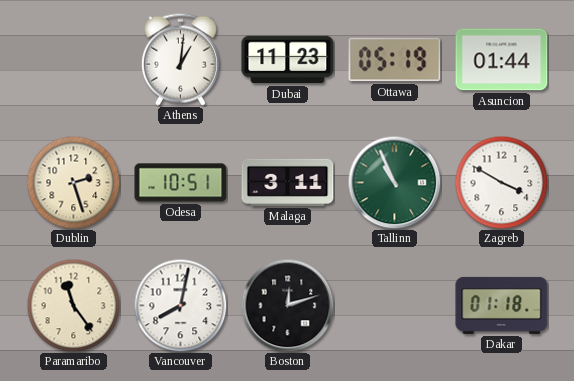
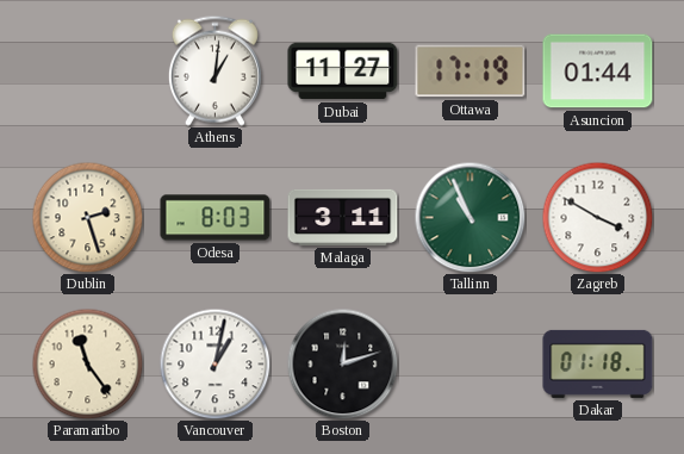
Dubai: 11:23 -> 11:27 (343, 71)
Ottawa: 05:19 -> 17:19 (471, 71)
Odesa: 10:51 -> 8:03 (216, 218)
Vancouver: 8:02 -> 1:02 (214, 363)
